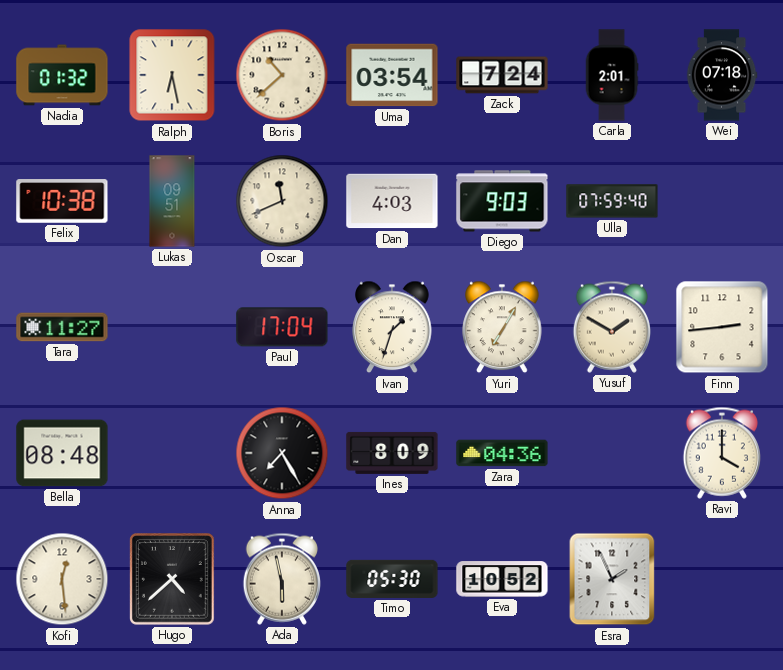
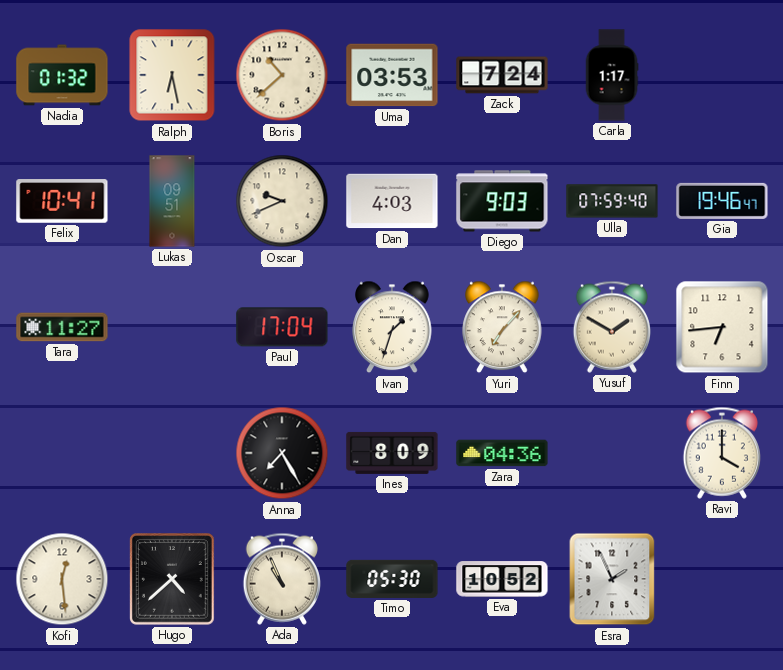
Uma: 03:54 -> 03:53 (392, 75)
Carla: 2:01 -> 1:17 (612, 75)
Wei: 07:18 -> none (722, 75)
Felix: 10:38 -> 10:41 (62, 201)
Oscar: 11:41 -> 9:41 (282, 201)
Gia: none -> 19:46 (722, 201)
Yuri: 7:05 -> 7:07 (502, 327)
Finn: 2:44 -> 6:44 (722, 327)
Bella: 08:48 -> none (62, 453)
Ada: 5:58 -> 10:56 (281, 579)
